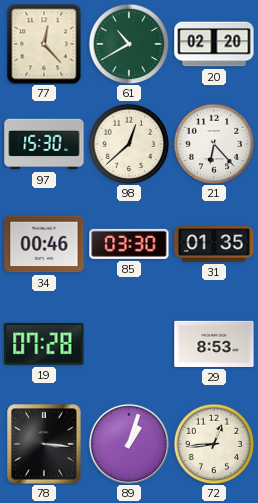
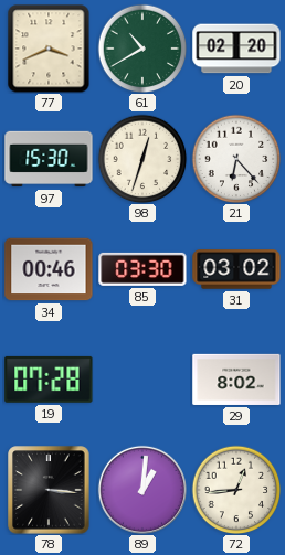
77: 12:23 -> 3:41 (49, 49)
98: 12:38 -> 12:33 (142, 159)
31: 01:35 -> 03:02 (236, 269)
29: 8:53 -> 8:02 (236, 380)
89: 1:03 -> 1:01 (142, 490)
